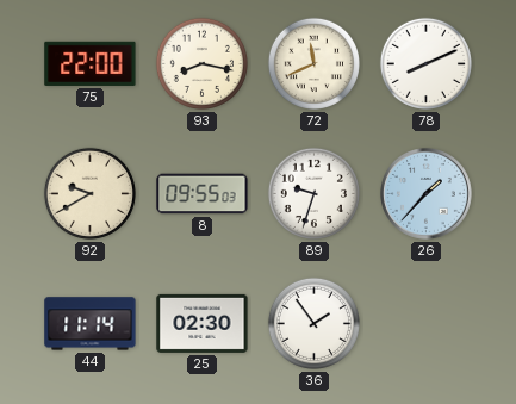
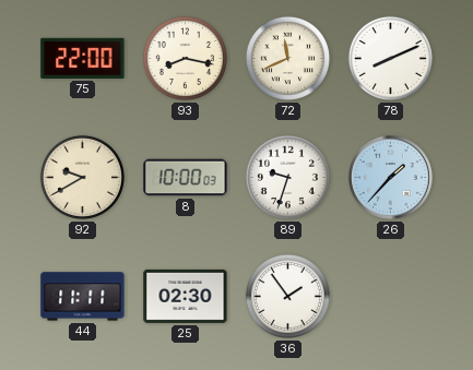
8: 09:55 -> 10:00 (186, 178)
44: 11:14 -> 11:11 (83, 297)
